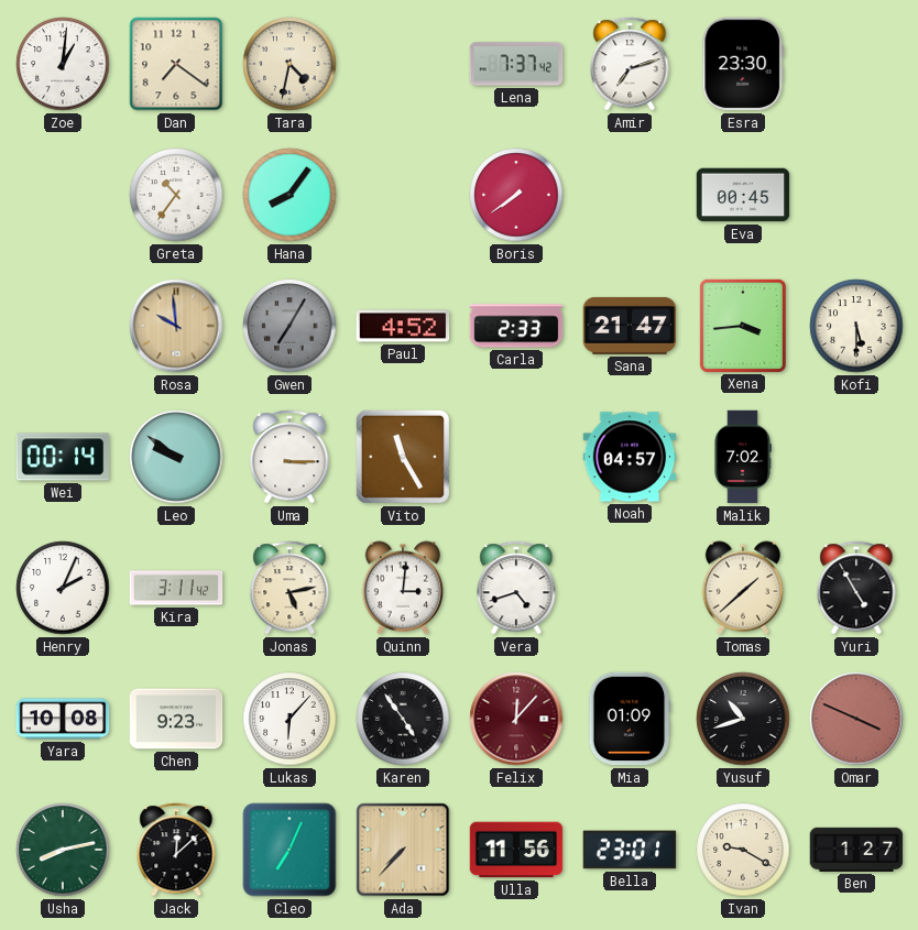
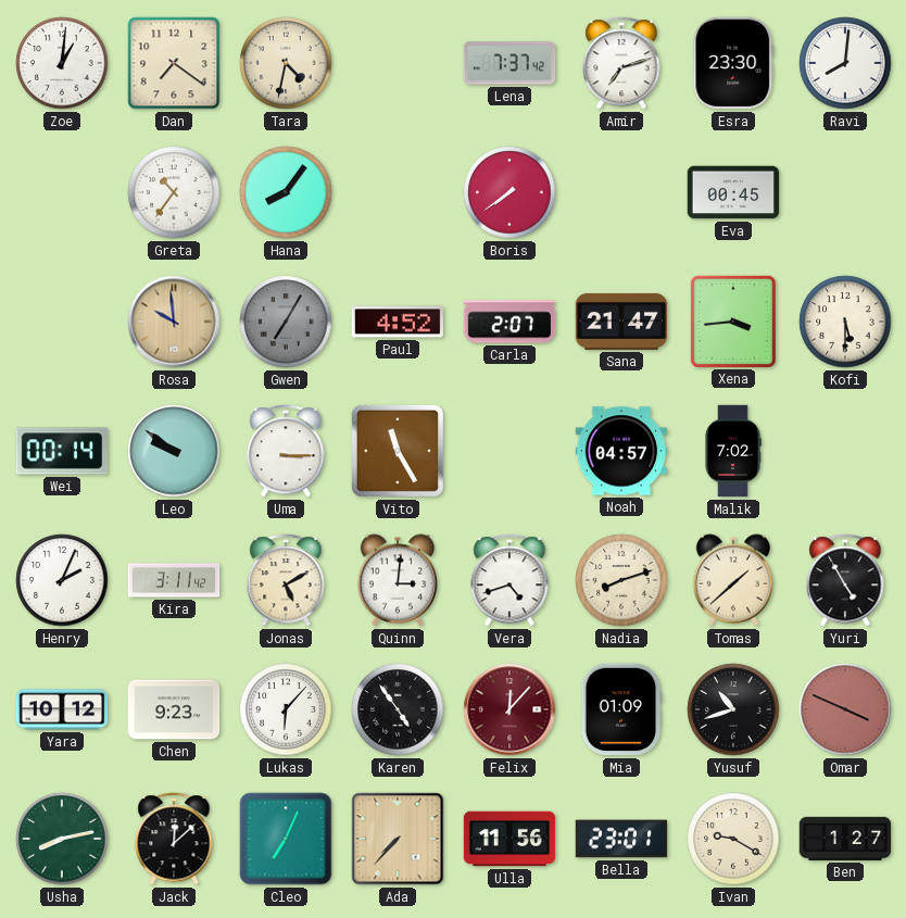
Ravi: none -> 8:01 (845, 63)
Carla: 2:33 -> 2:07 (509, 322)
Jonas: 5:13 -> 5:10 (286, 580)
Nadia: none -> 8:12 (621, 580)
Yara: 10:08 -> 10:12 (62, 709)
